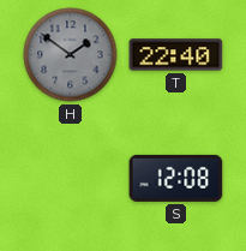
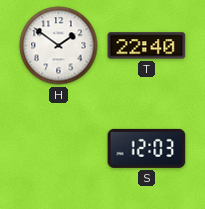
H dial: grey -> white (59, 46)
S: 12:08 -> 12:03 (147, 148)
